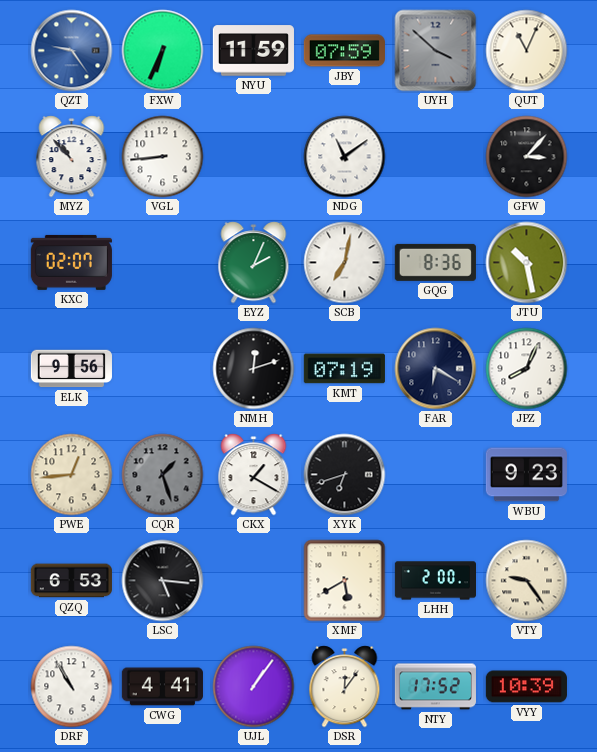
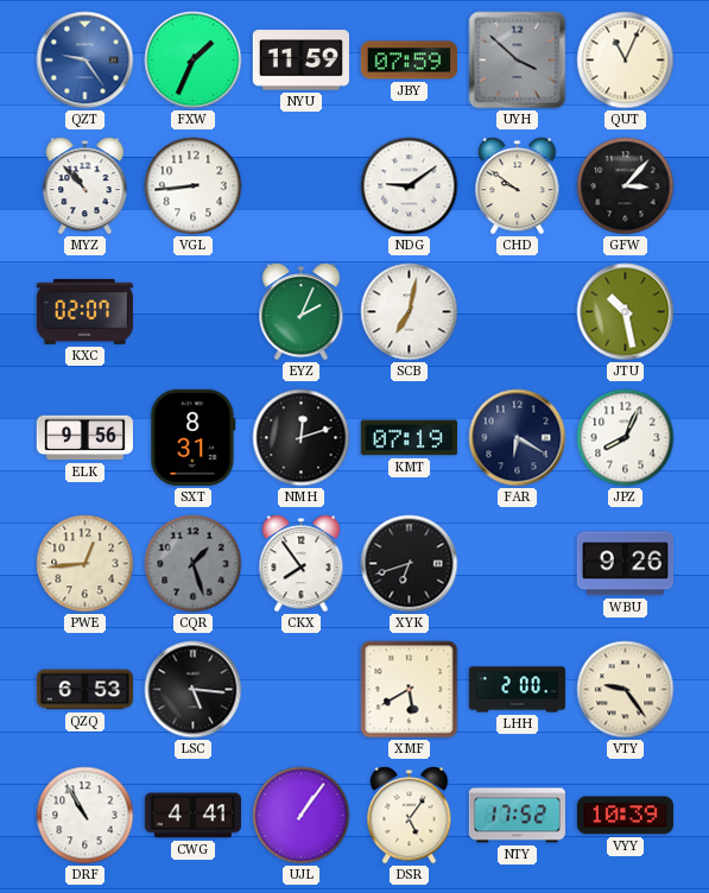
FXW: 6:34 -> 1:34 (194, 61)
NDG: 11:09 -> 9:09 (410, 186)
CHD: none -> 9:51 (518, 186)
GQG: 8:36 -> none (435, 262)
SXT: none -> 8:31 (194, 437)
CKX: 1:20 -> 7:54 (302, 564)
WBU: 9:23 -> 9:26 (625, 564)
DSR: 12:06 -> 5:06 (410, 816)
